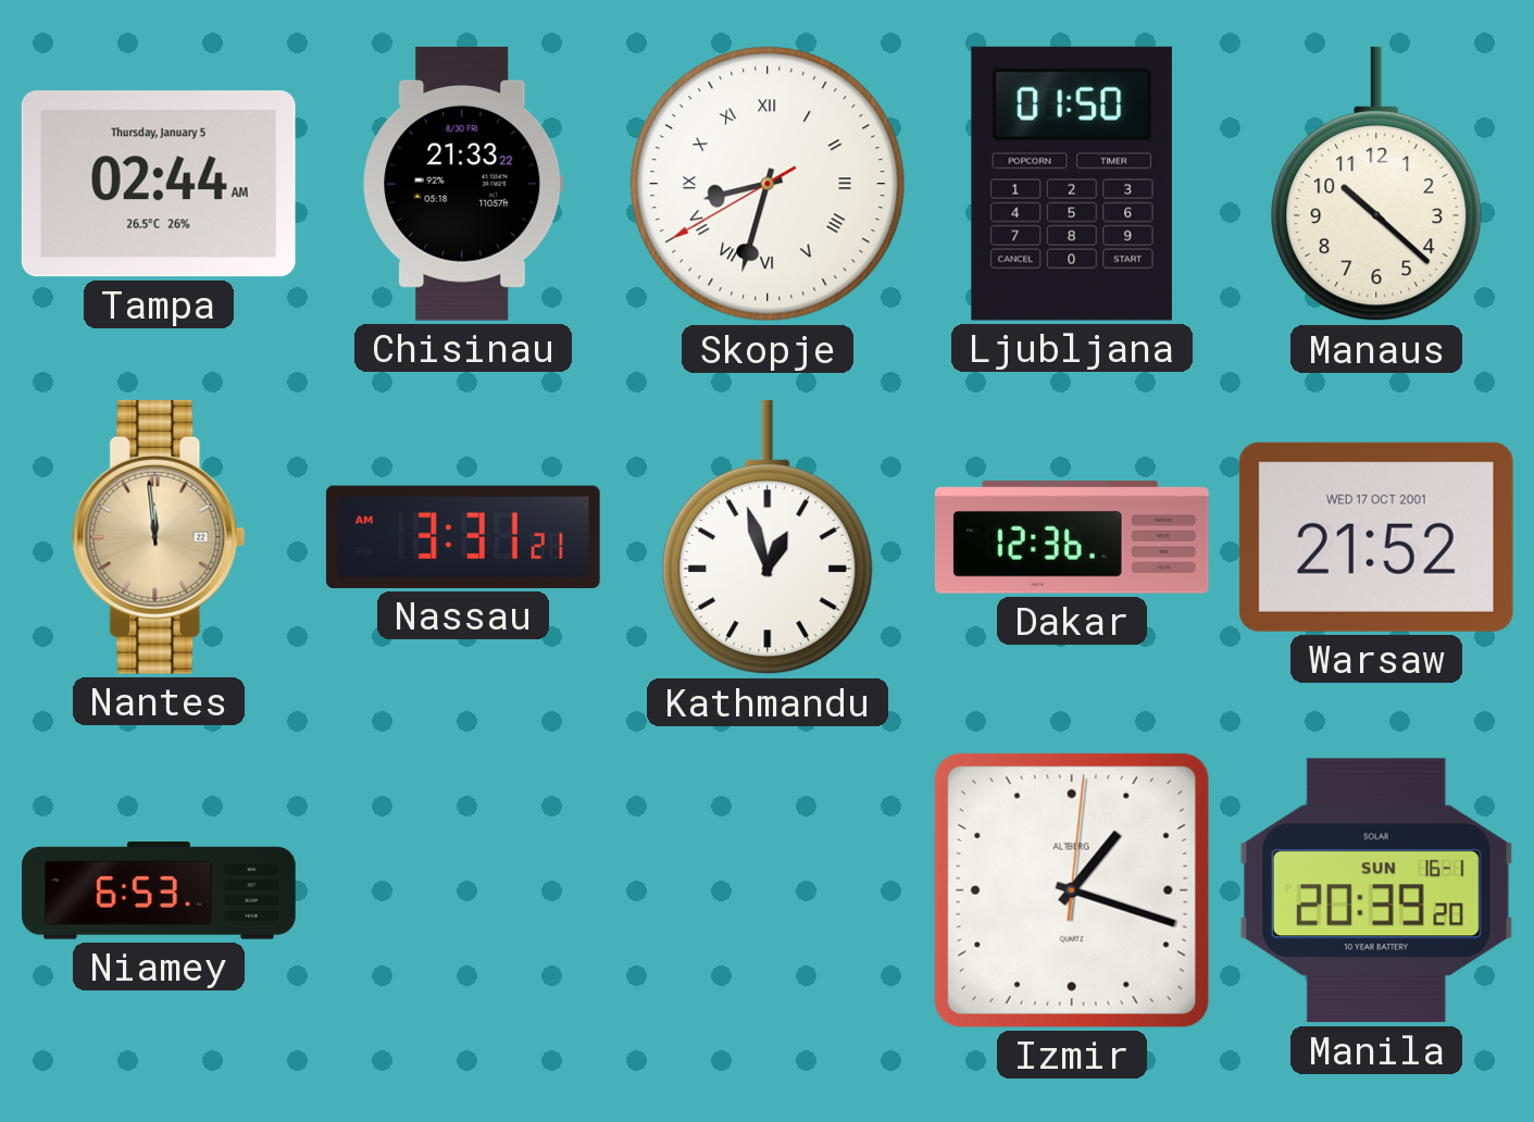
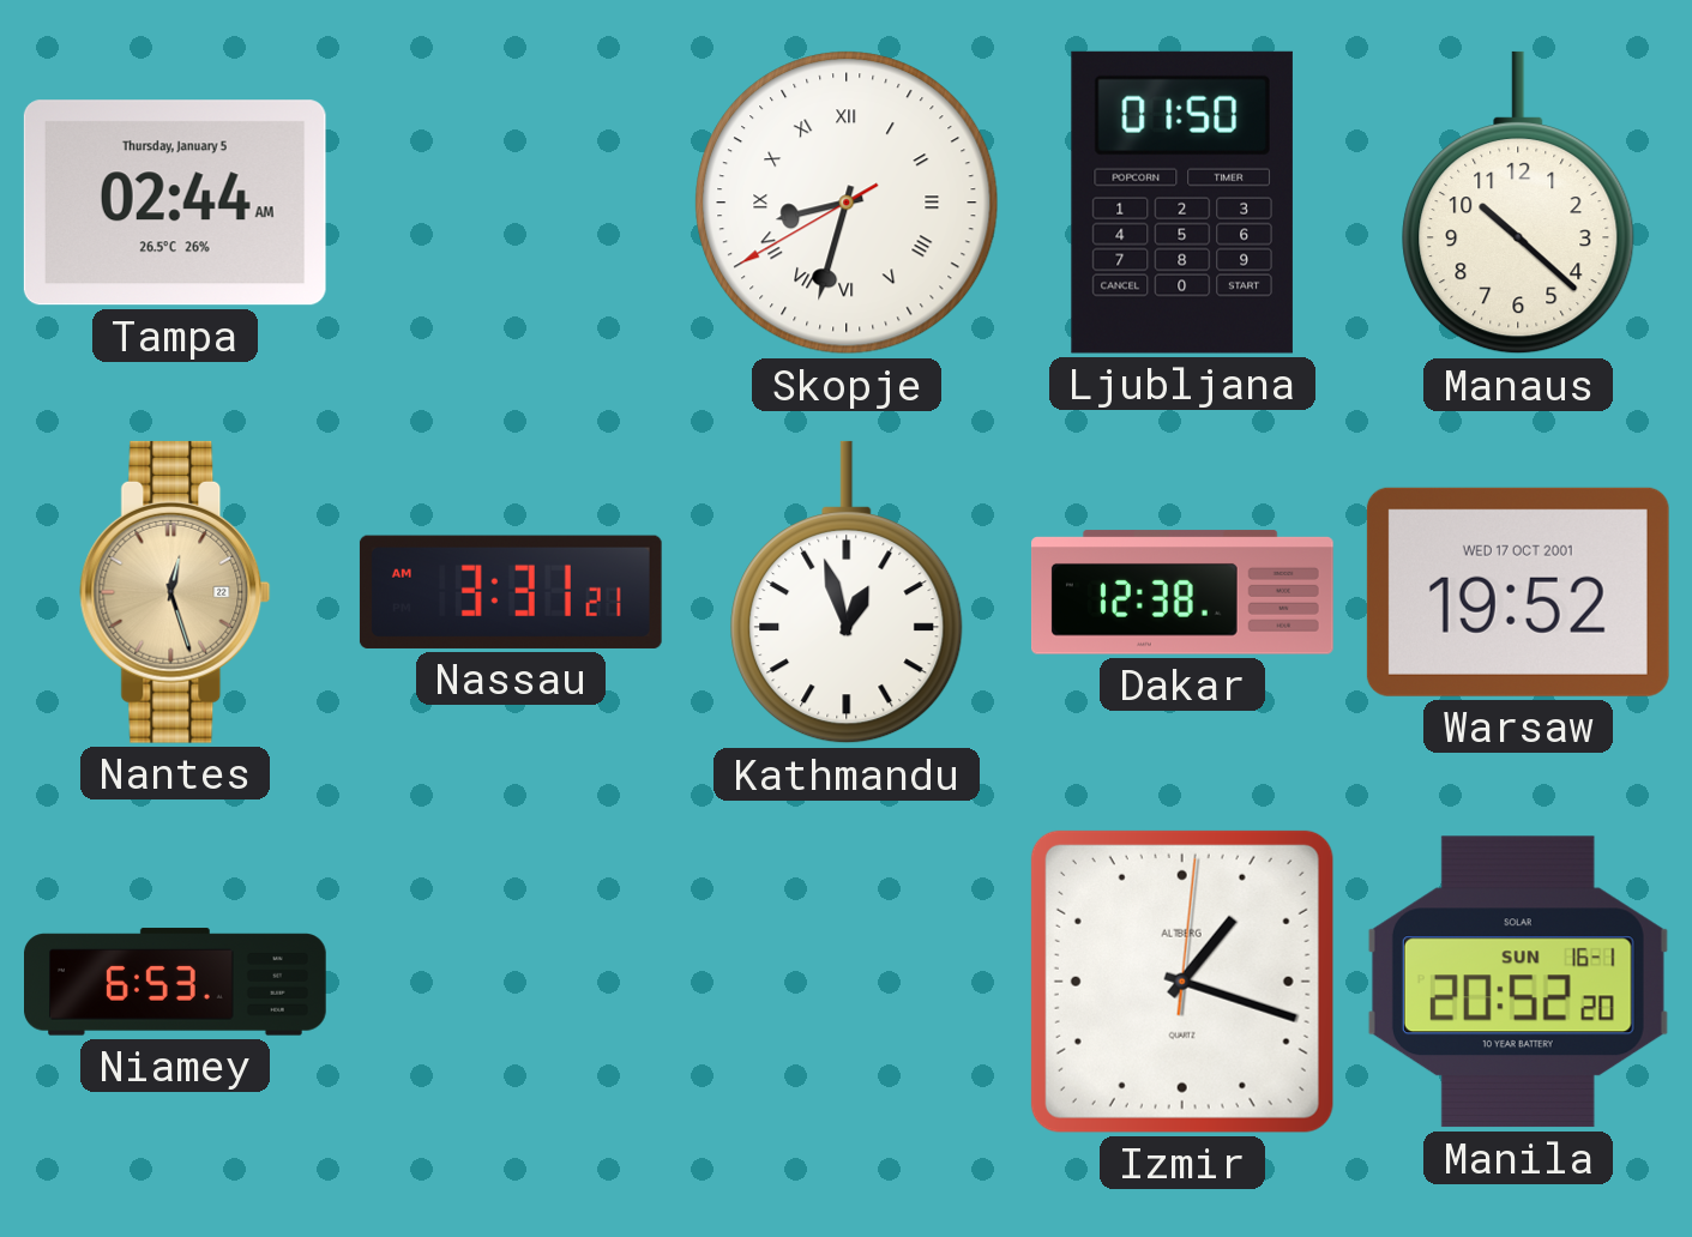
Chisinau: 21:33 -> none (463, 184)
Nantes: 11:59 -> 12:27 (175, 592)
Dakar: 12:36 -> 12:38 (1182, 592)
Warsaw: 21:52 -> 19:52 (1518, 592)
Manila: 20:39 -> 20:52 (1518, 982)
